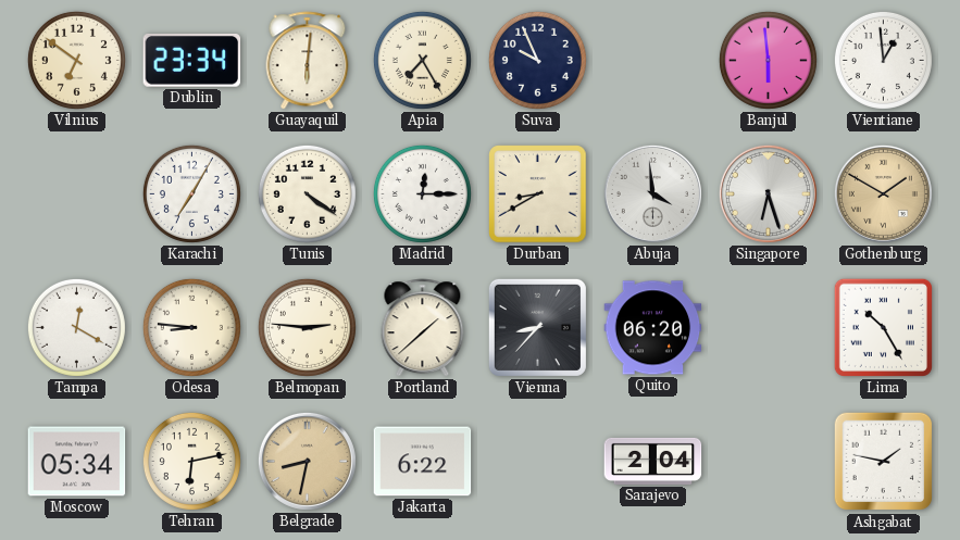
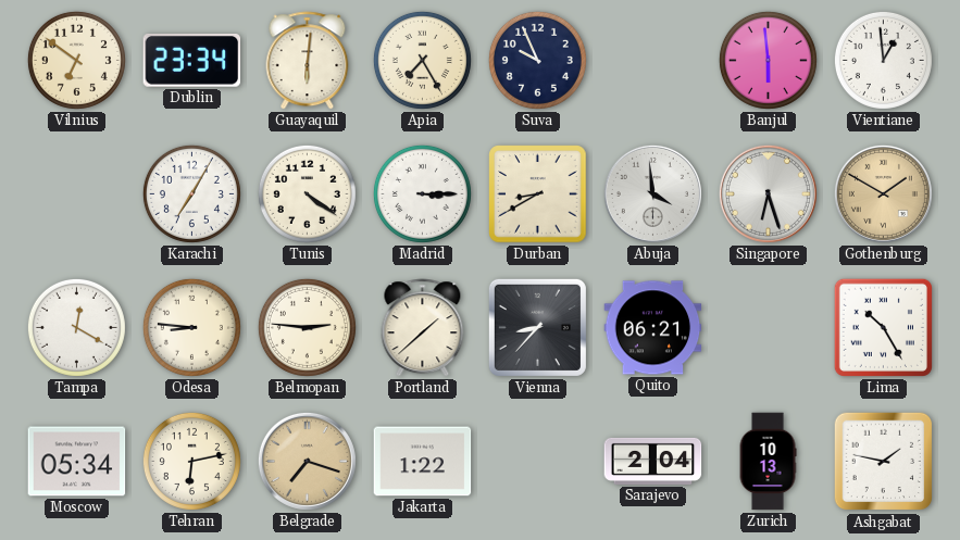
Madrid: 12:15 -> 3:15 (422, 193)
Quito: 06:20 -> 06:21 (653, 328)
Belgrade: 8:32 -> 7:18 (307, 461)
Jakarta: 6:22 -> 1:22 (423, 462)
Zurich: none -> 10:13 (768, 462)
